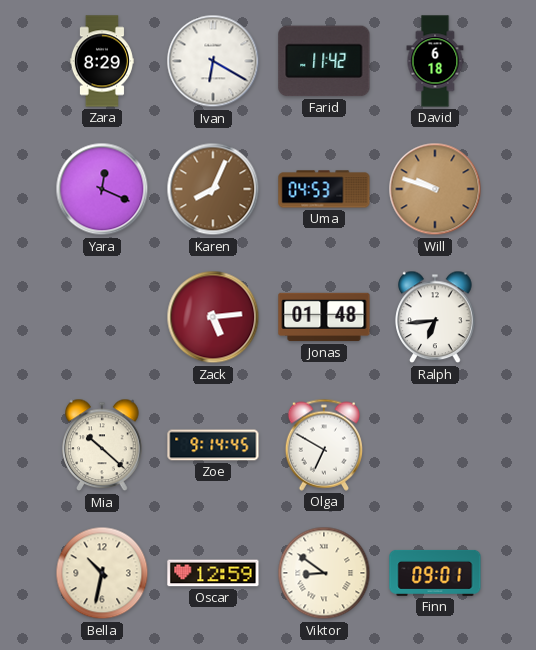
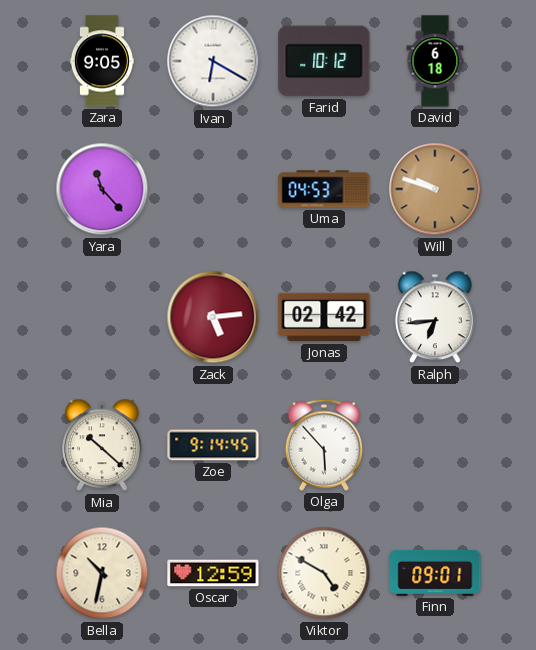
Zara: 8:29 -> 9:05 (102, 61)
Farid: 11:42 -> 10:12 (324, 61)
Yara: 12:19 -> 11:23 (102, 189)
Karen: 8:04 -> none (213, 189)
Jonas: 01:48 -> 02:42 (324, 317)
Olga: 6:50 -> 5:53 (324, 445)
Viktor: 8:51 -> 4:50 (324, 573)
